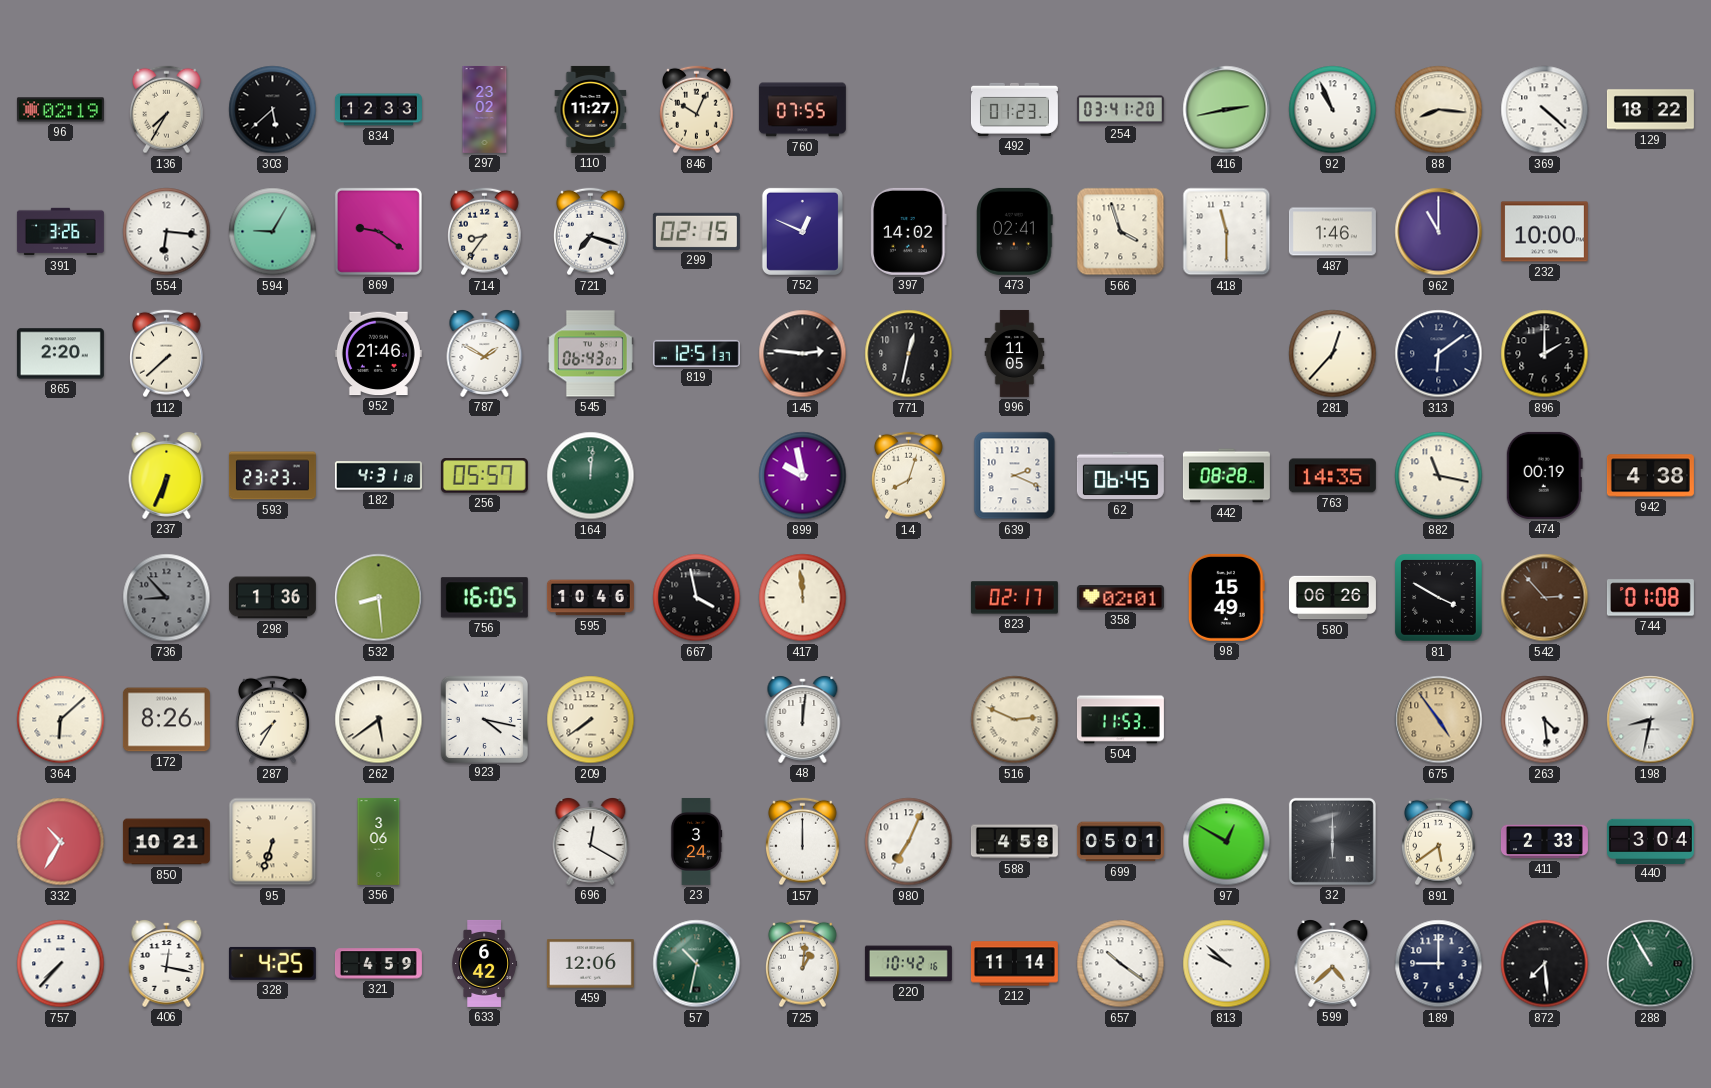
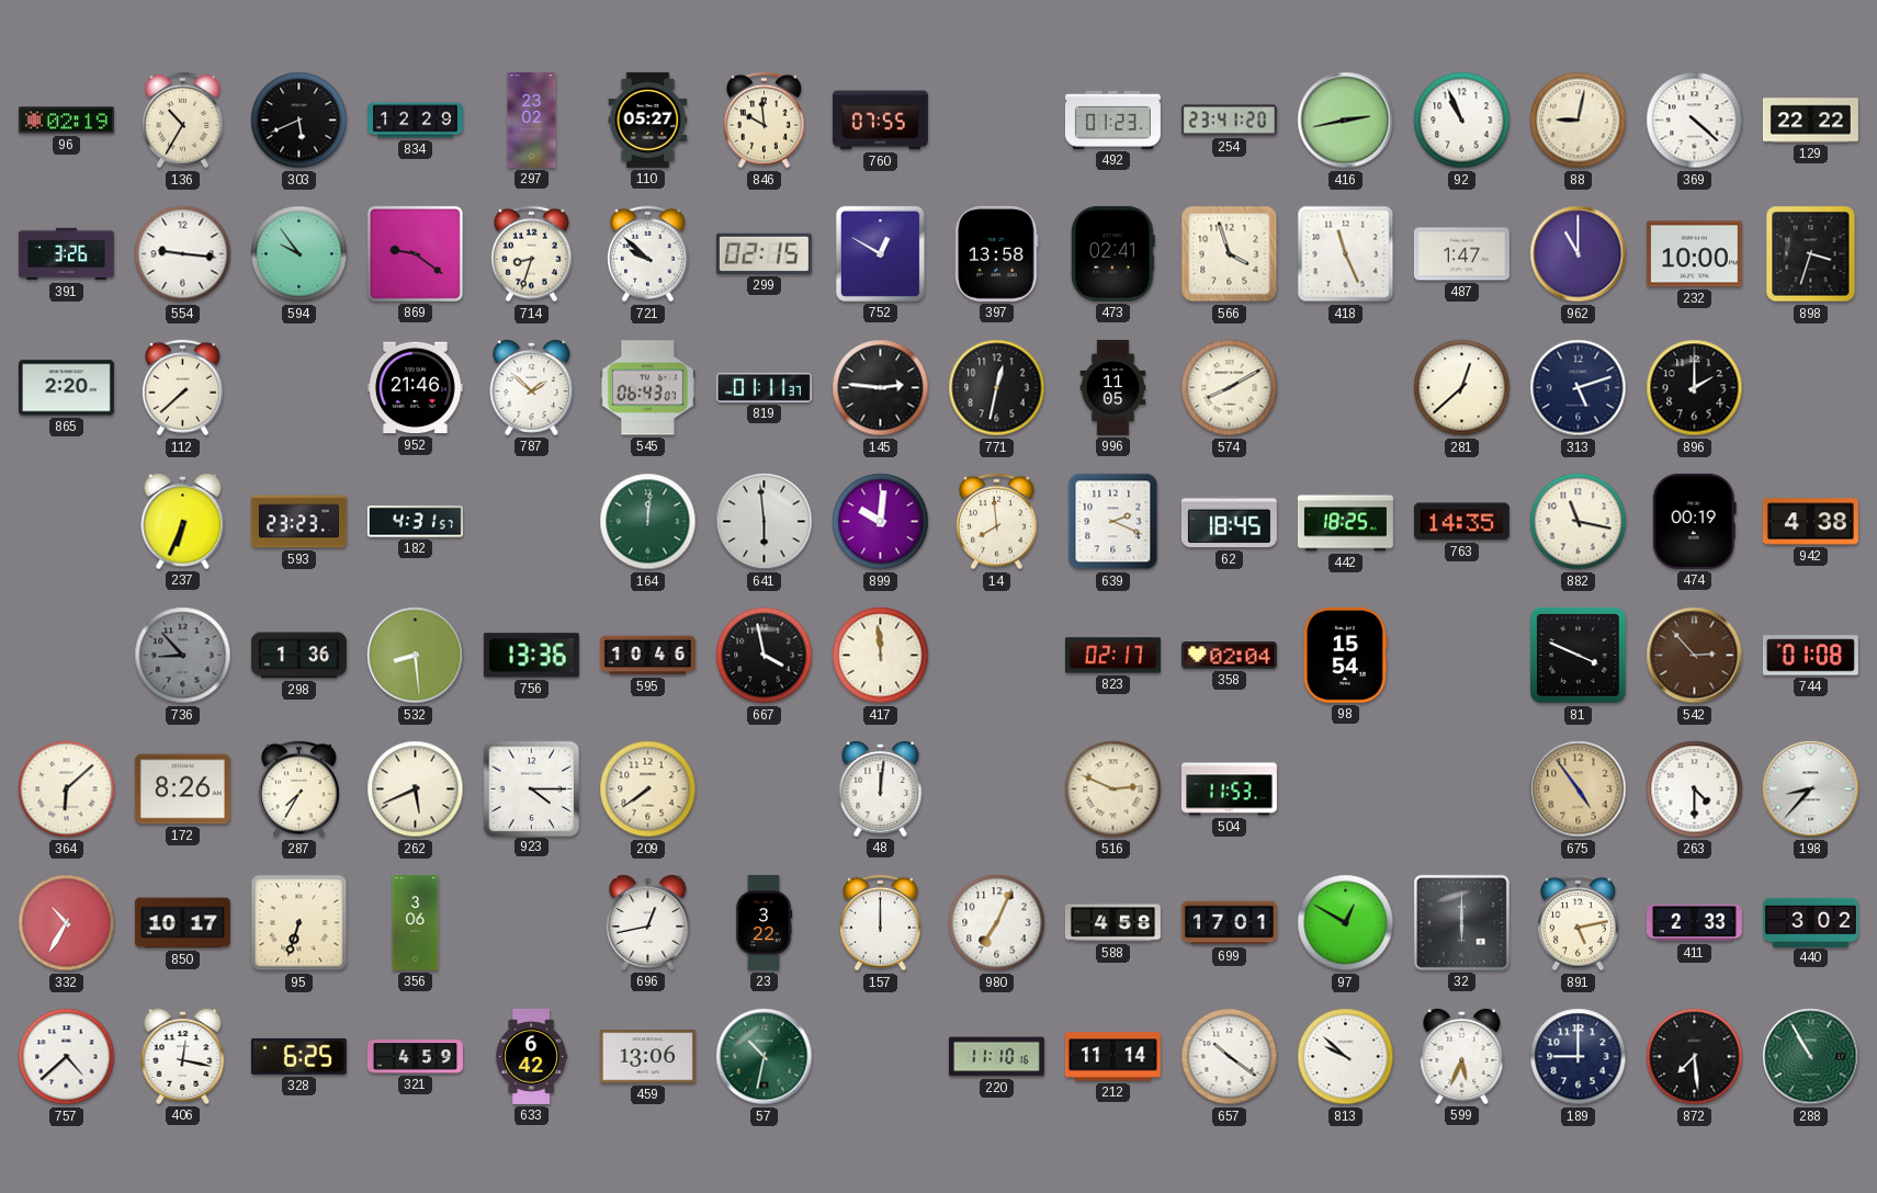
136: 7:35 -> 10:35 (183, 121)
303: 5:38 -> 5:41 (299, 121)
834: 12:33 -> 12:29 (415, 121)
110: 11:27 -> 05:27 (648, 120)
846: 10:04 -> 9:59 (765, 121)
254: 03:41 -> 23:41 (1229, 121)
88: 8:16 -> 9:02 (1579, 121)
129: 18:22 -> 22:22 (1810, 121)
554: 6:16 -> 9:16 (183, 254)
594: 9:05 -> 9:54 (299, 254)
714: 8:36 -> 8:33 (532, 254)
721: 7:18 -> 9:52 (648, 254)
752: 12:49 -> 12:50 (880, 253)
397: 14:02 -> 13:58 (997, 253)
418: 11:30 -> 11:26 (1346, 254)
487: 1:46 -> 1:47 (1461, 254)
898: none -> 3:33 (1811, 254)
787: 1:50 -> 1:52 (532, 388)
819: 12:51 -> 01:11 (764, 387)
574: none -> 8:10 (1230, 388)
281: 12:37 -> 12:38 (1462, 388)
313: 6:09 -> 5:12 (1579, 388)
182: 4:31:18 -> 4:31:57 (415, 522)
256: 05:57 -> none (484, 476)
641: none -> 5:59 (765, 522)
899: 9:58 -> 10:01 (881, 522)
14: 8:03 -> 7:59 (997, 522)
62: 06:45 -> 18:45 (1229, 522)
442: 08:28 -> 18:25 (1345, 522)
756: 16:05 -> 13:36 (531, 656)
358: 02:01 -> 02:04 (1229, 656)
98: 15:49 -> 15:54 (1345, 655)
580: 06:26 -> none (1332, 598)
81: 3:50 -> 3:49 (1579, 656)
262: 5:39 -> 5:41 (416, 789)
923: 4:17 -> 4:15 (531, 788)
263: 4:29 -> 4:30 (1695, 789)
198: 8:32 -> 8:37 (1811, 789)
850: 10:21 -> 10:17 (182, 923)
696: 12:20 -> 12:43 (648, 923)
23: 3:24 -> 3:22 (764, 922)
699: 05:01 -> 17:01 (1229, 923)
891: 5:39 -> 5:13 (1579, 923)
440: 3:04 -> 3:02 (1810, 922)
757: 7:37 -> 4:38 (67, 1057)
328: 4:25 -> 6:25 (298, 1056)
459: 12:06 -> 13:06 (647, 1057)
725: 1:01 -> none (803, 964)
220: 10:42 -> 11:10 (996, 1057)
599: 4:38 -> 5:34 (1462, 1057)
